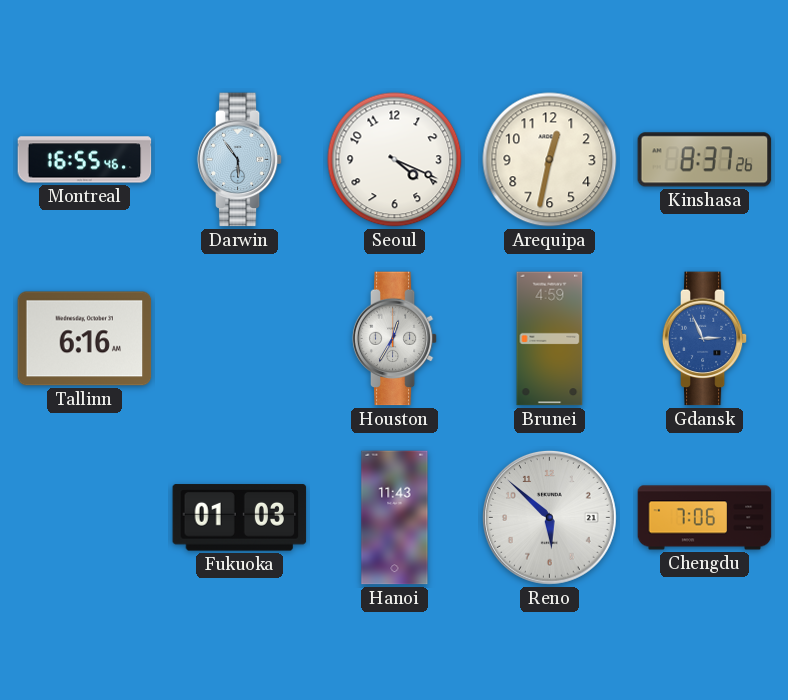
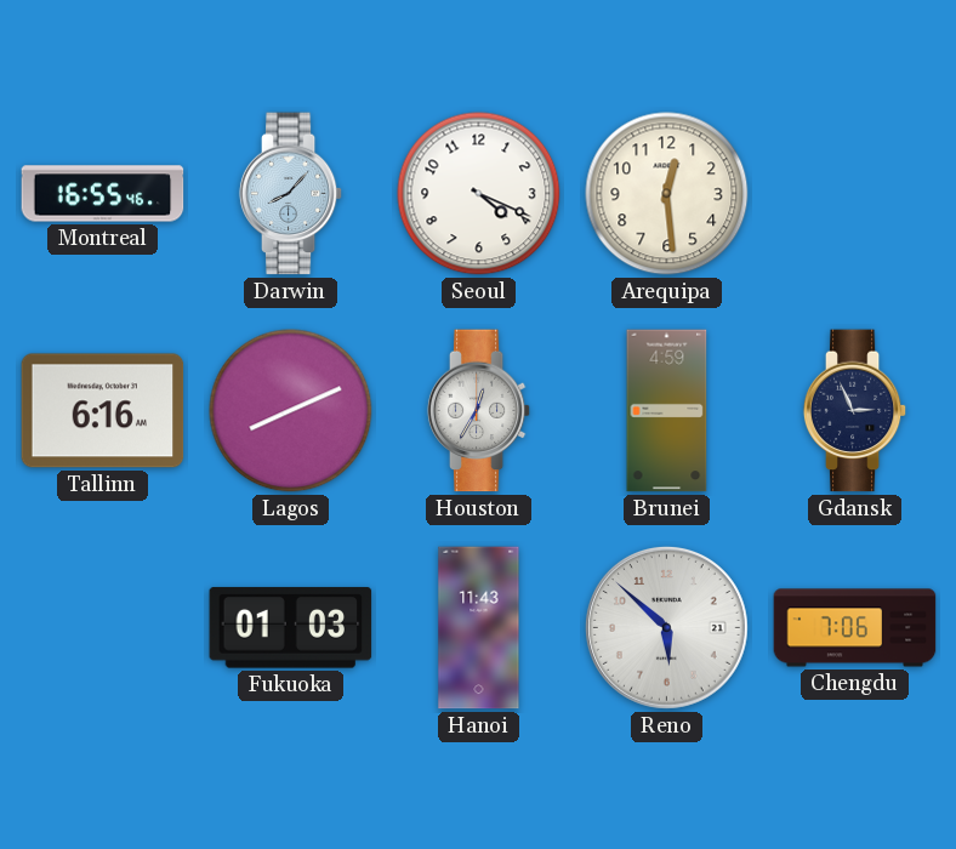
Darwin: 5:54 -> 8:07 (291, 194)
Arequipa: 12:32 -> 12:29 (667, 194)
Kinshasa: 8:37 -> none (705, 160)
Lagos: none -> 8:11 (291, 411)
Gdansk dial: blue -> navy (855, 411)
